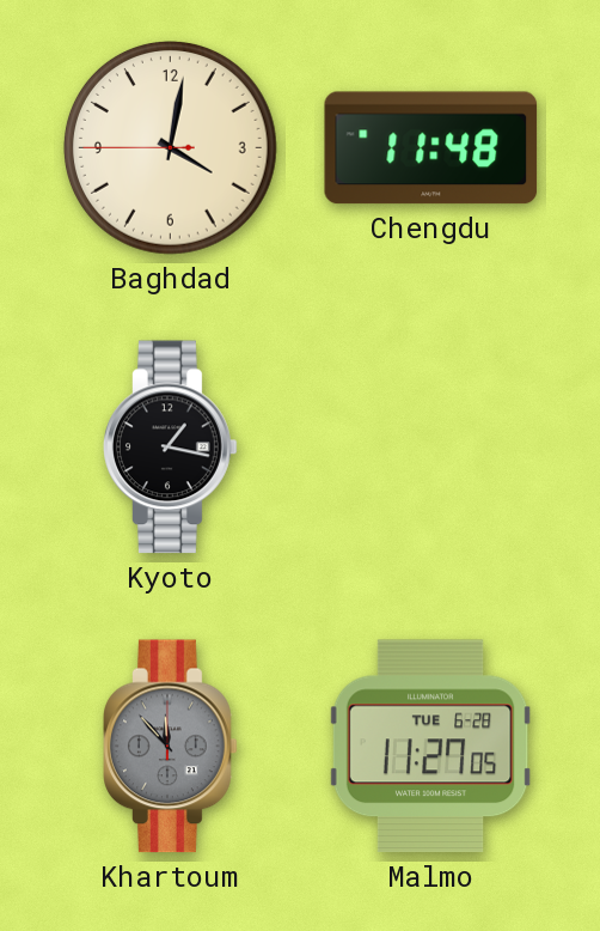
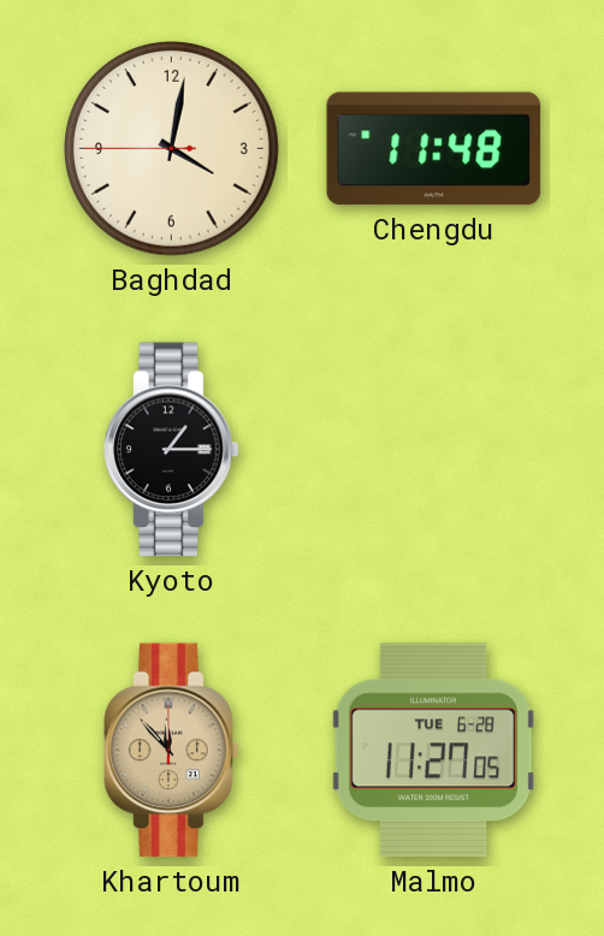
Kyoto: 1:17 -> 1:15 (172, 450)
Khartoum dial: grey -> champagne (172, 751)
